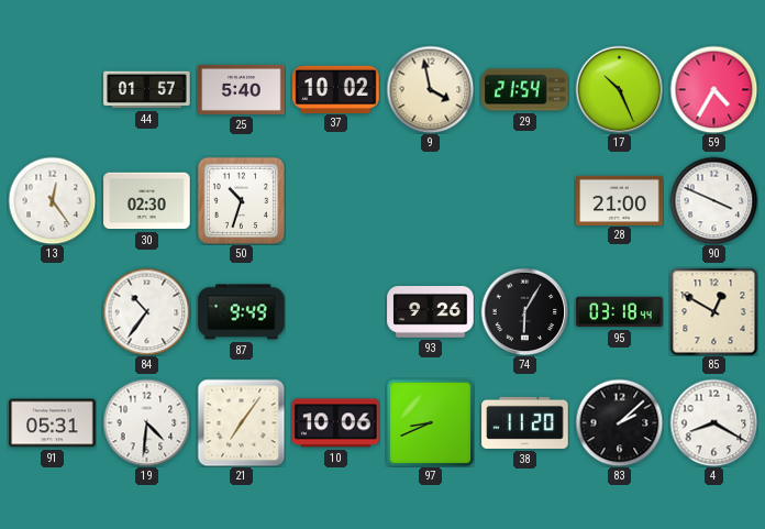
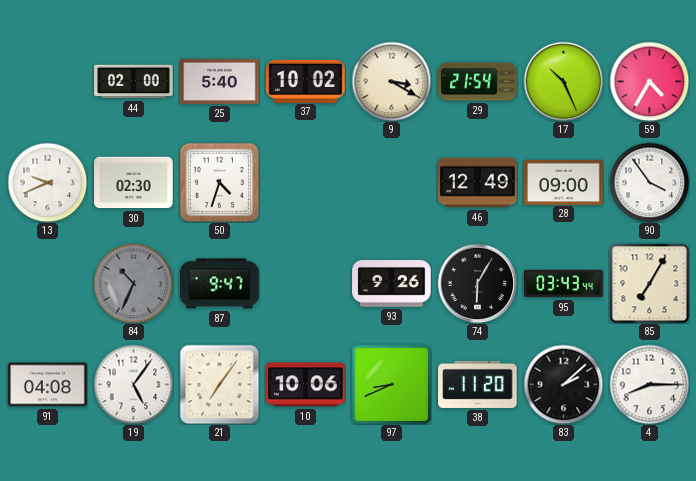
44: 01:57 -> 02:00 (134, 82)
9: 3:58 -> 3:20 (391, 81)
13: 12:24 -> 9:41 (47, 182)
50: 10:33 -> 4:33 (219, 182)
46: none -> 12:49 (478, 183)
28: 21:00 -> 09:00 (564, 182)
90: 3:49 -> 3:54 (649, 182)
84: 10:36 -> 10:34 (133, 283)
84 dial: white -> grey (133, 283)
87: 9:49 -> 9:47 (220, 284)
95: 03:18 -> 03:43 (564, 284)
85: 12:50 -> 7:05 (649, 283)
91: 05:31 -> 04:08 (48, 385)
19: 4:31 -> 5:06 (133, 384)
4: 8:20 -> 8:15 (649, 384)
